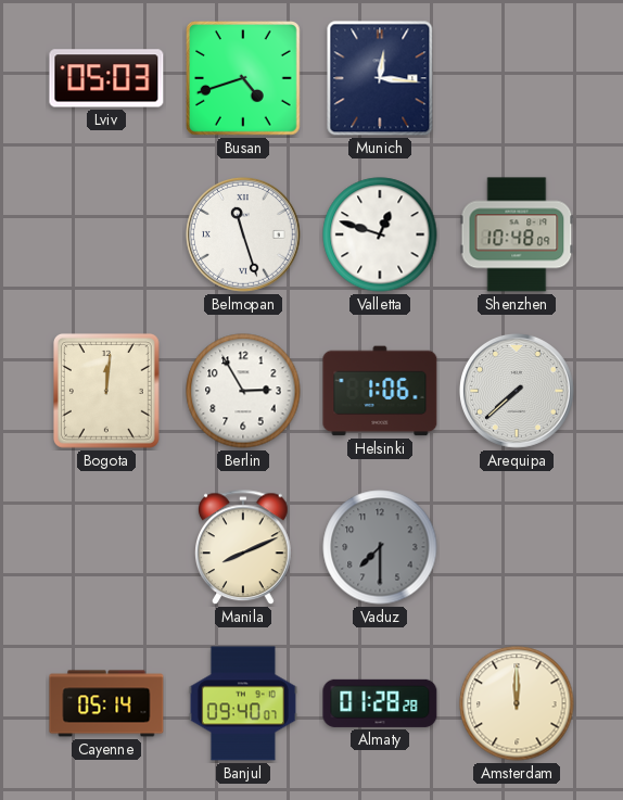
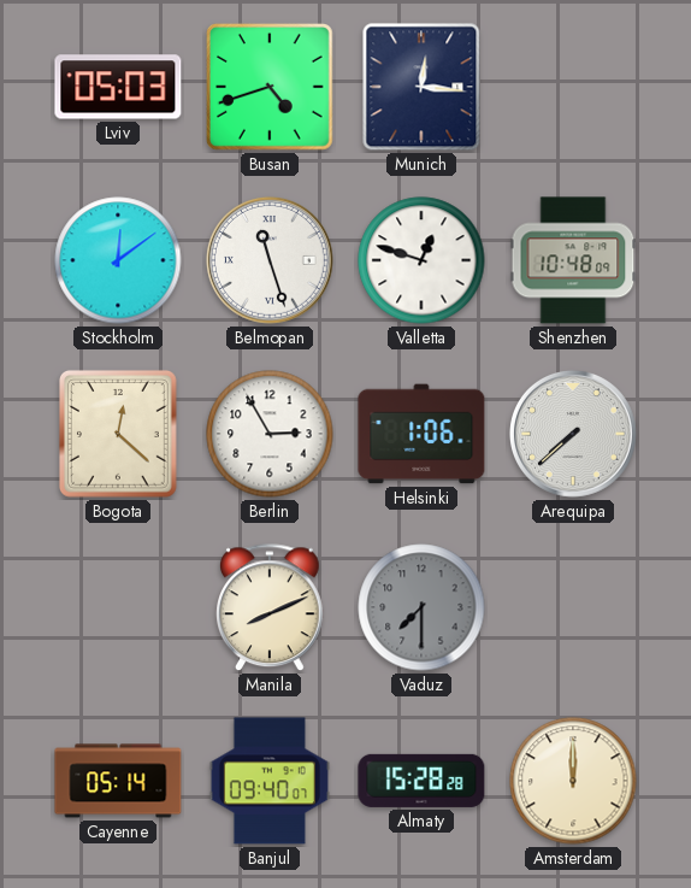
Stockholm: none -> 12:09 (118, 260)
Bogota: 12:01 -> 12:22 (118, 434)
Almaty: 01:28 -> 15:28 (421, 781)
